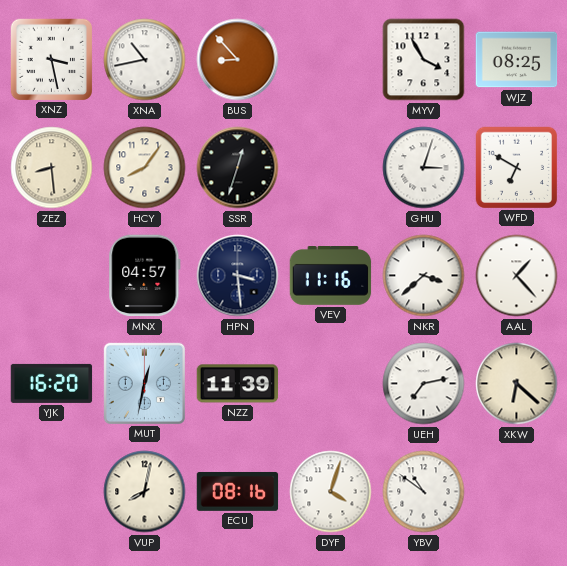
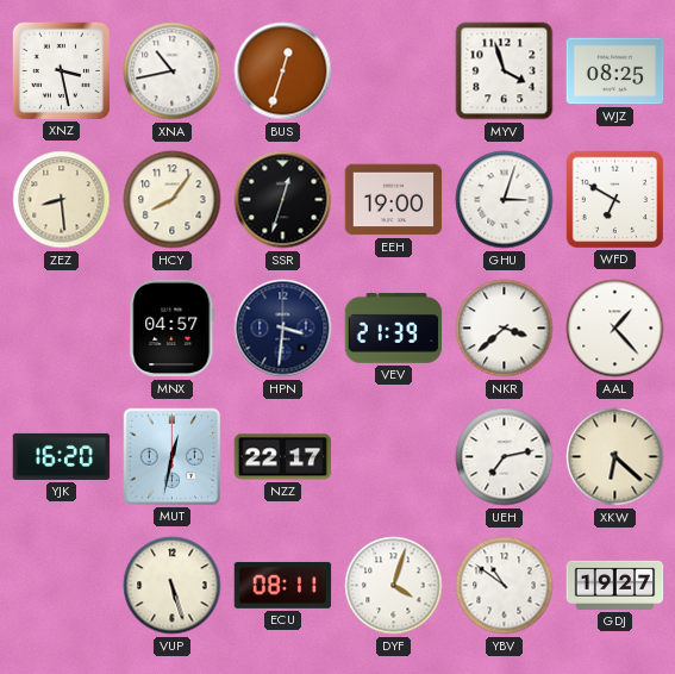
BUS: 8:53 -> 12:33 (283, 71)
MYV: 3:55 -> 3:57 (505, 71)
EEH: none -> 19:00 (394, 200)
HPN: 3:29 -> 3:31 (283, 329)
VEV: 11:16 -> 21:39 (394, 329)
NZZ: 11:39 -> 22:17 (283, 457)
VUP: 8:02 -> 5:27 (173, 586)
ECU: 08:16 -> 08:11 (283, 585)
GDJ: none -> 19:27 (615, 585)
